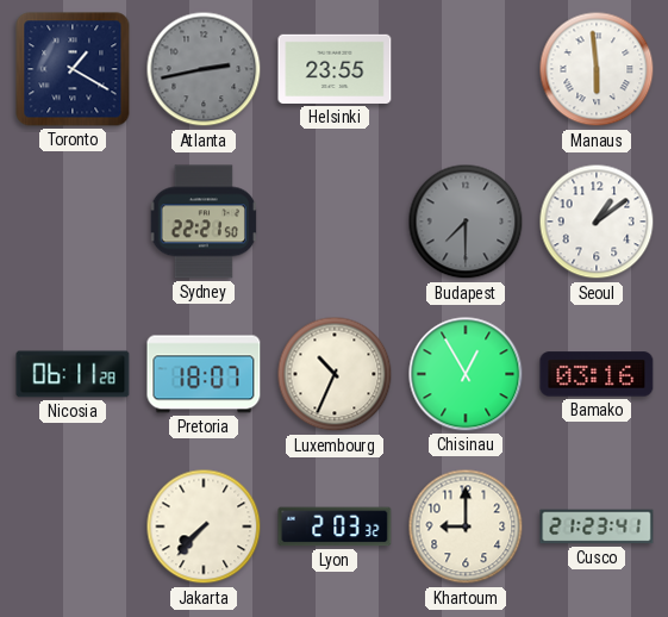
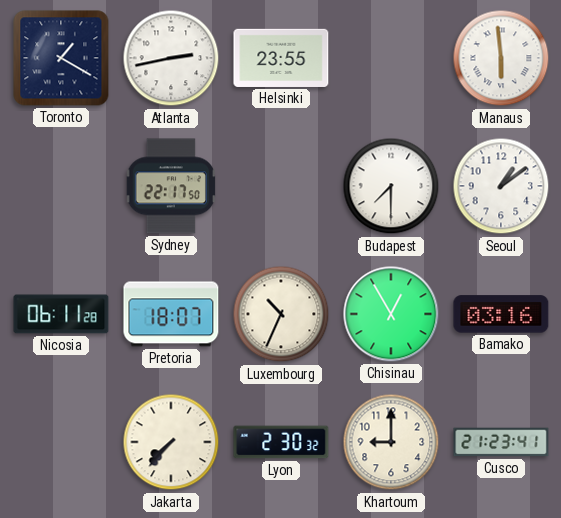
Atlanta dial: grey -> white (171, 58)
Sydney: 22:21 -> 22:17 (171, 186)
Budapest dial: grey -> white (391, 186)
Lyon: 2:03 -> 2:30 (281, 442)
